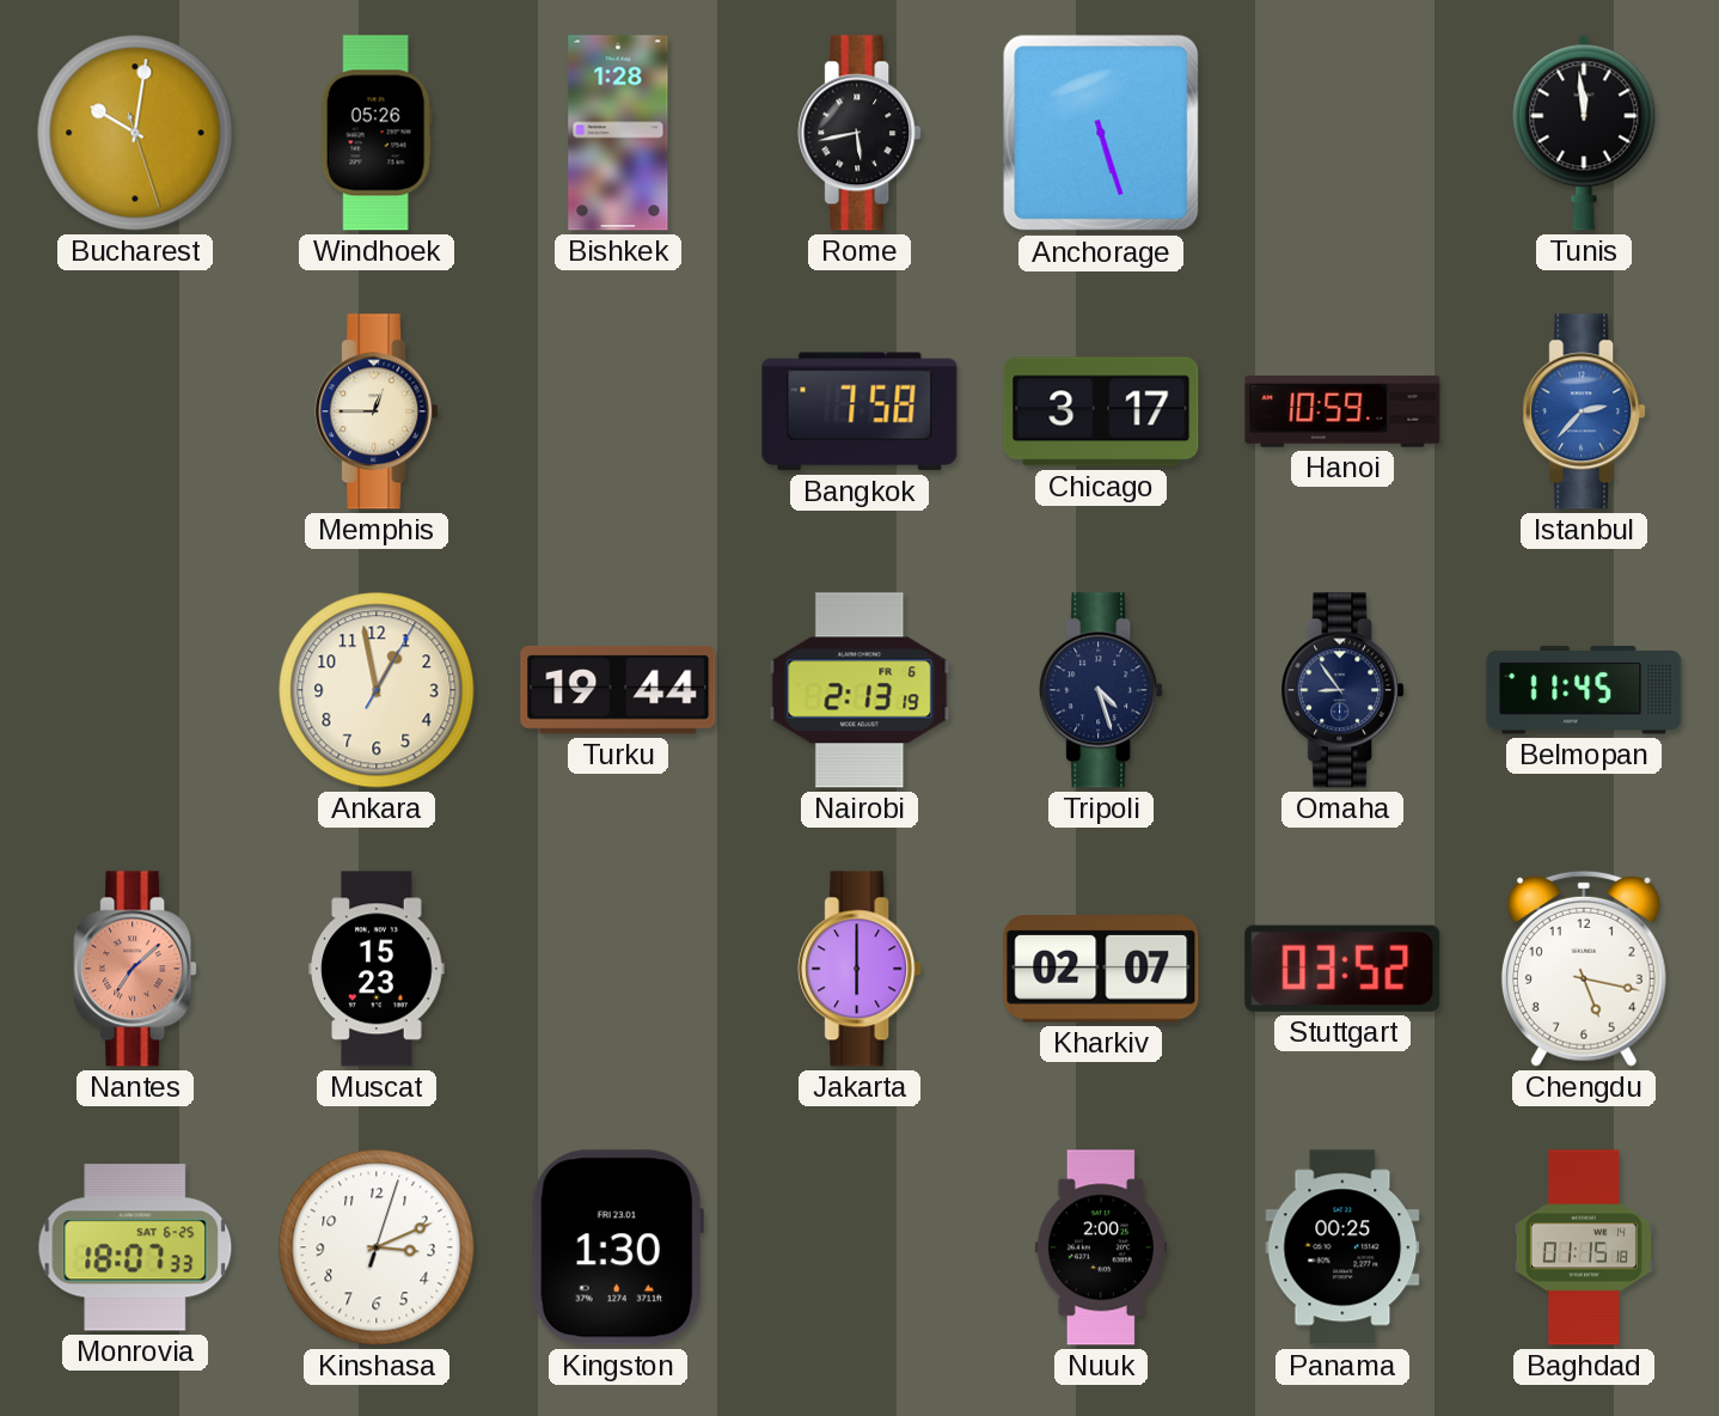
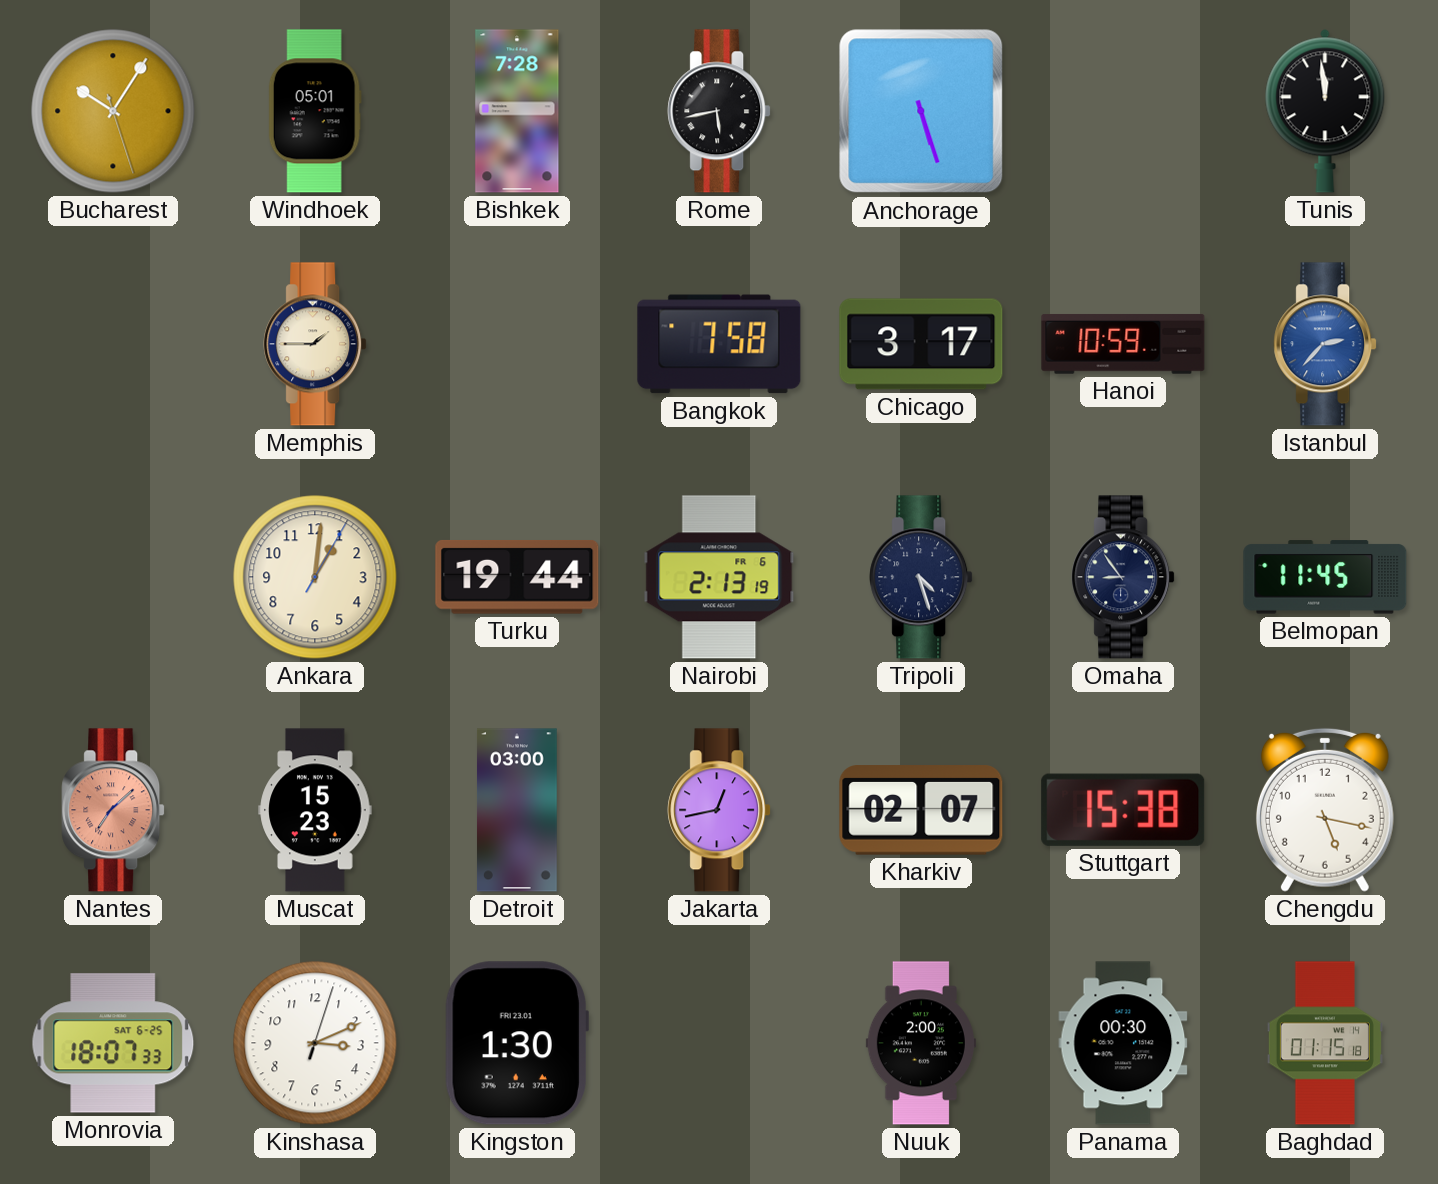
Bucharest: 10:01 -> 10:05 (113, 111)
Windhoek: 05:26 -> 05:01 (315, 111)
Bishkek: 1:28 -> 7:28 (517, 111)
Memphis: 12:45 -> 1:45 (315, 344)
Ankara: 12:58 -> 1:01 (315, 577)
Detroit: none -> 03:00 (517, 810)
Jakarta: 6:00 -> 12:43 (719, 810)
Stuttgart: 03:52 -> 15:38 (1123, 810)
Panama: 00:25 -> 00:30 (1123, 1043)
